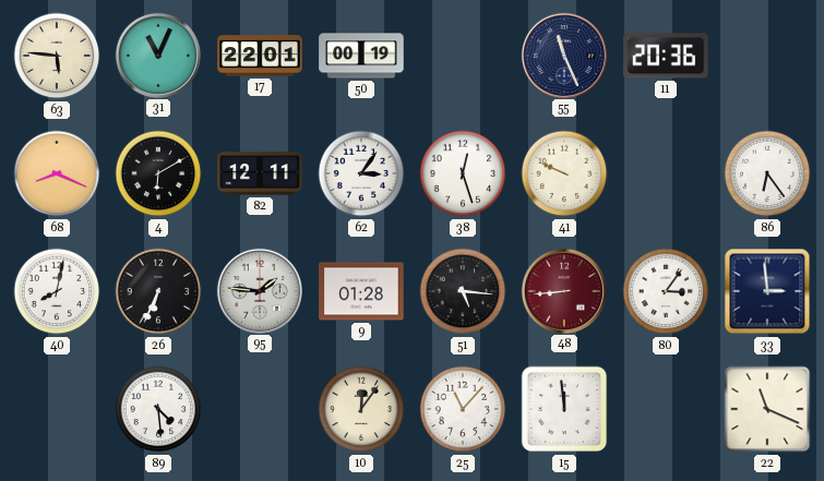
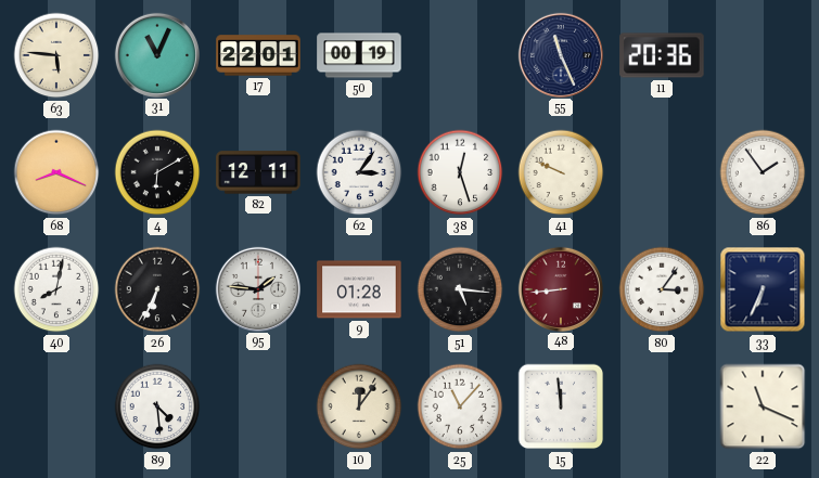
86: 6:24 -> 1:54 (763, 172)
33: 2:59 -> 6:34 (763, 289)
